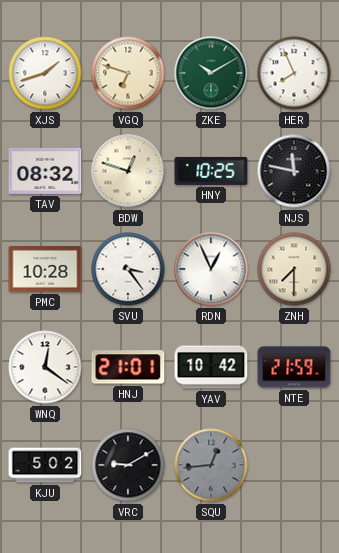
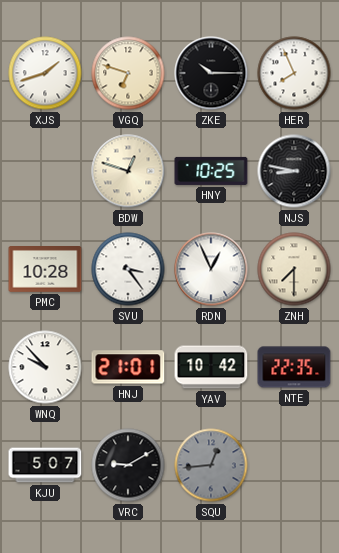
ZKE: 10:10 -> 10:15 (211, 73)
ZKE dial: green -> black (211, 73)
TAV: 08:32 -> none (45, 171)
NJS: 11:47 -> 8:47 (294, 171)
WNQ: 12:21 -> 9:53 (45, 367)
NTE: 21:59 -> 22:35 (294, 367)
KJU: 5:02 -> 5:07 (45, 465)
